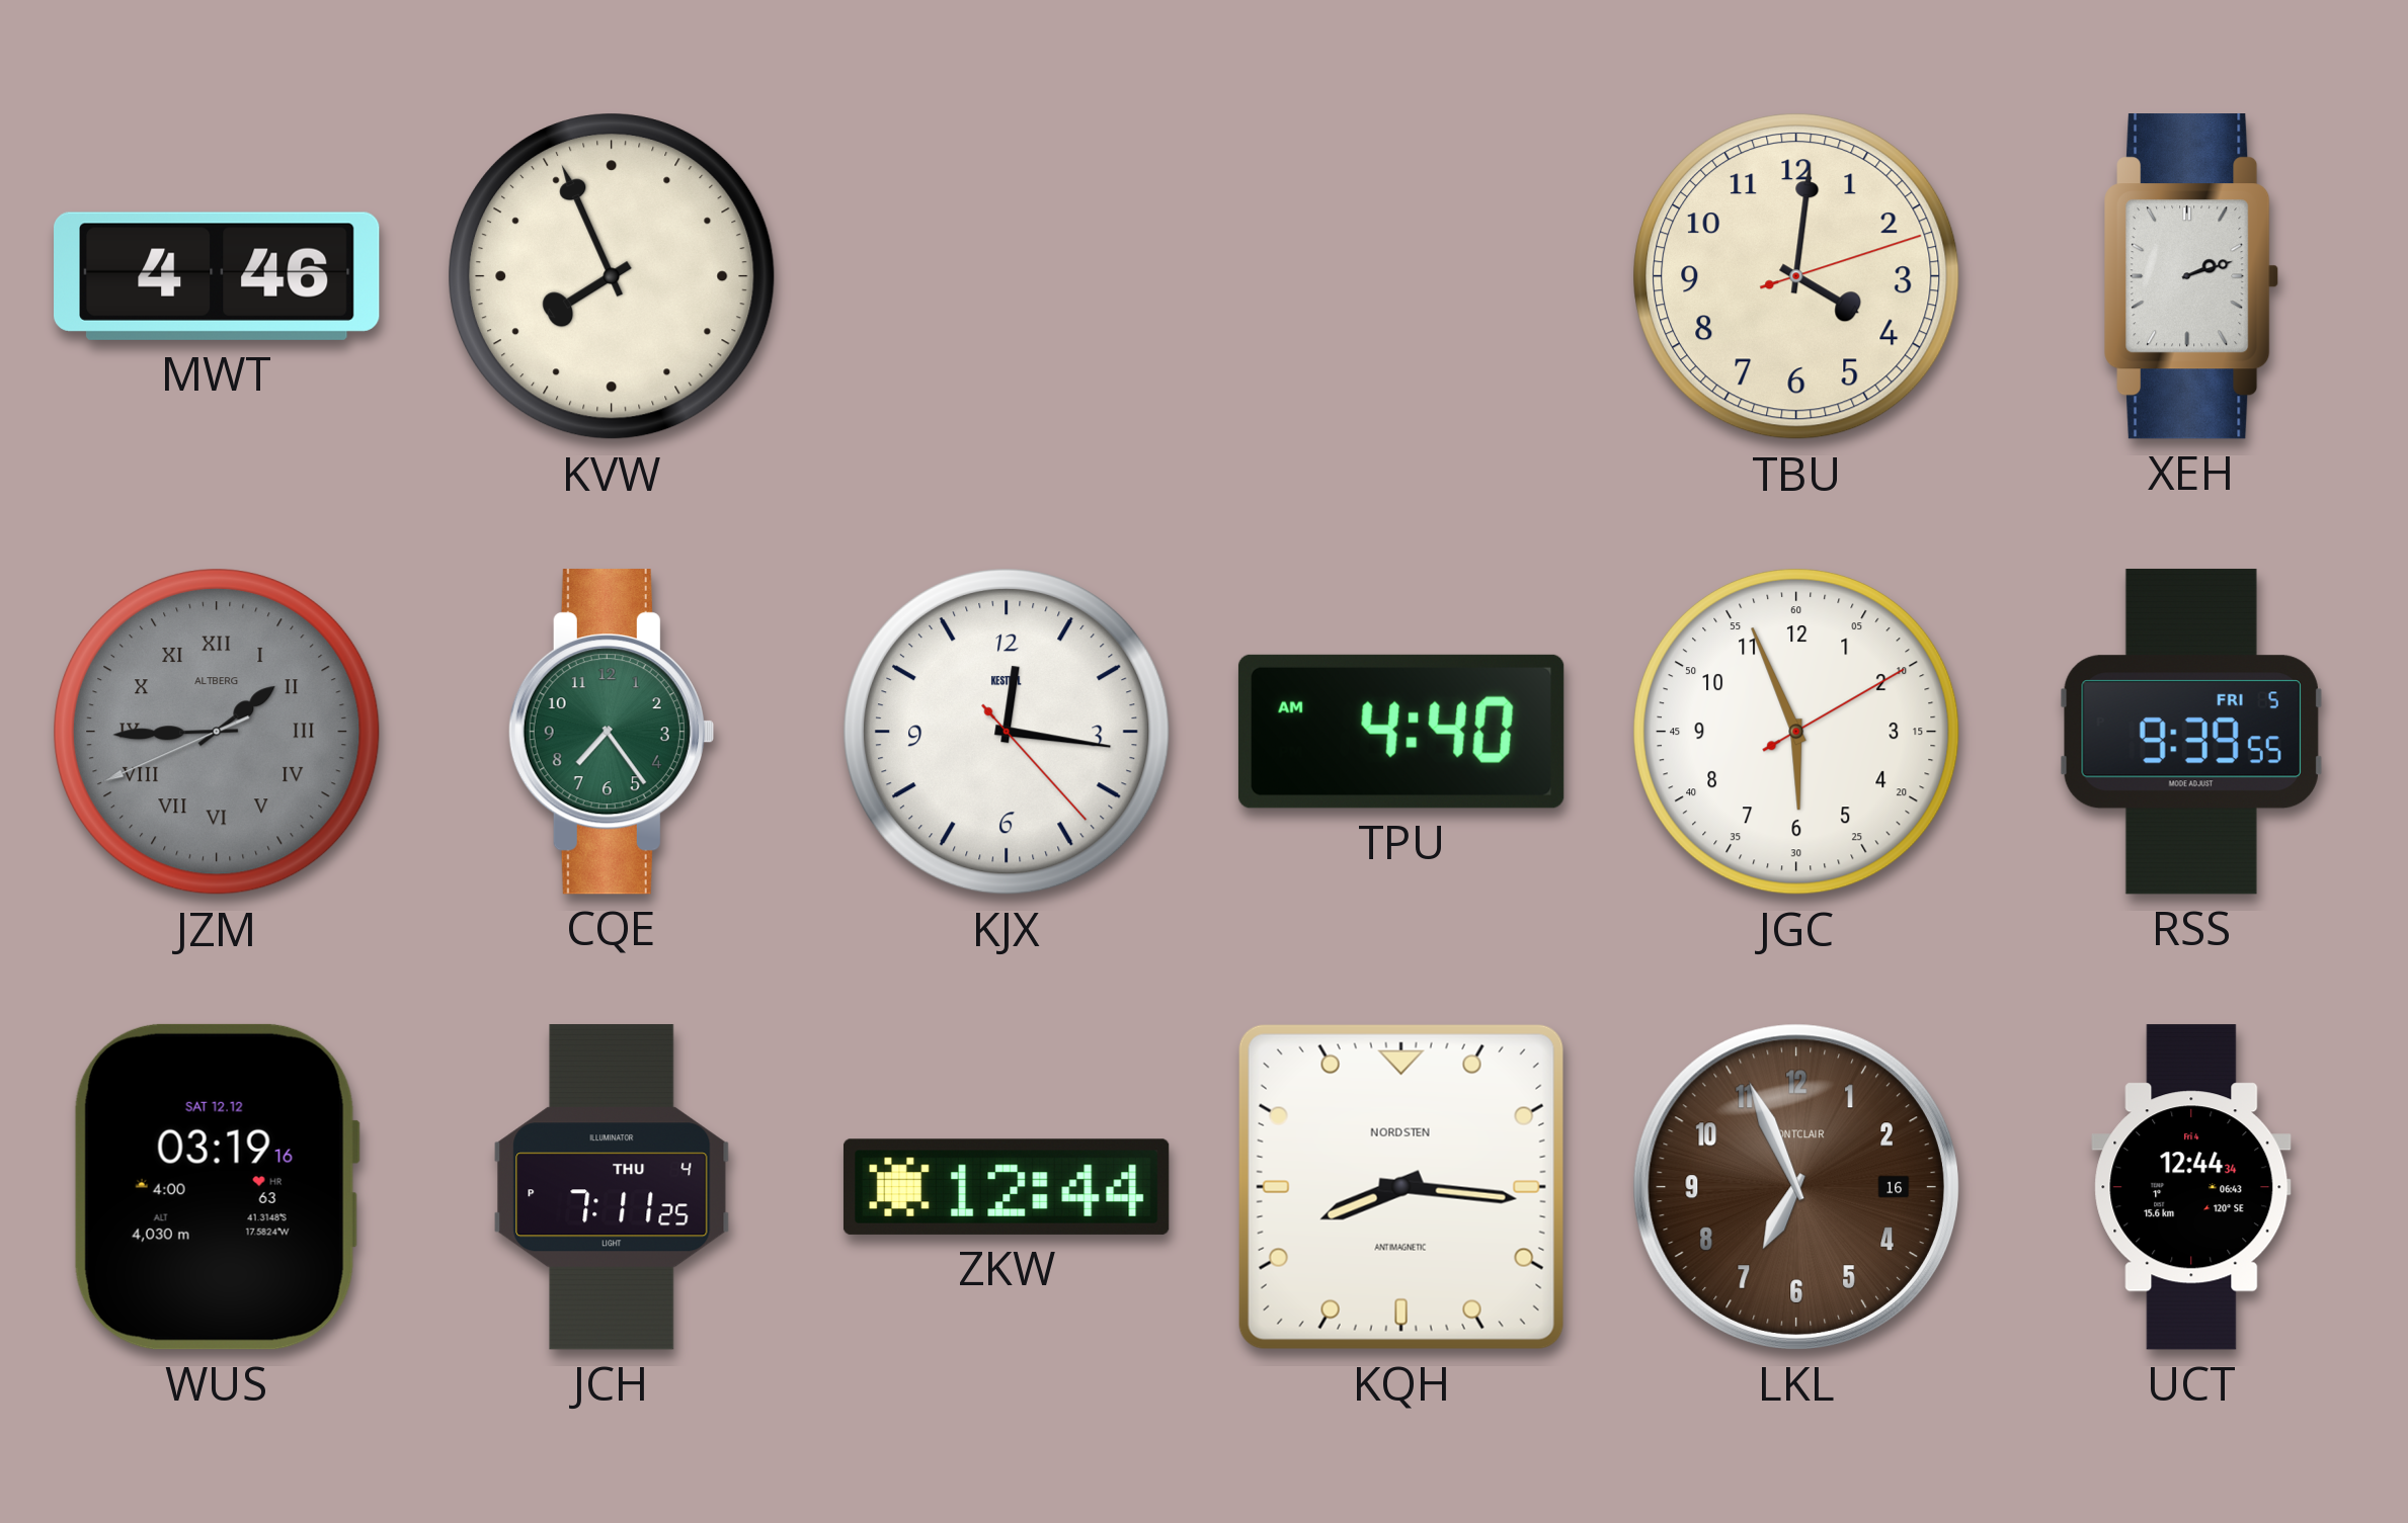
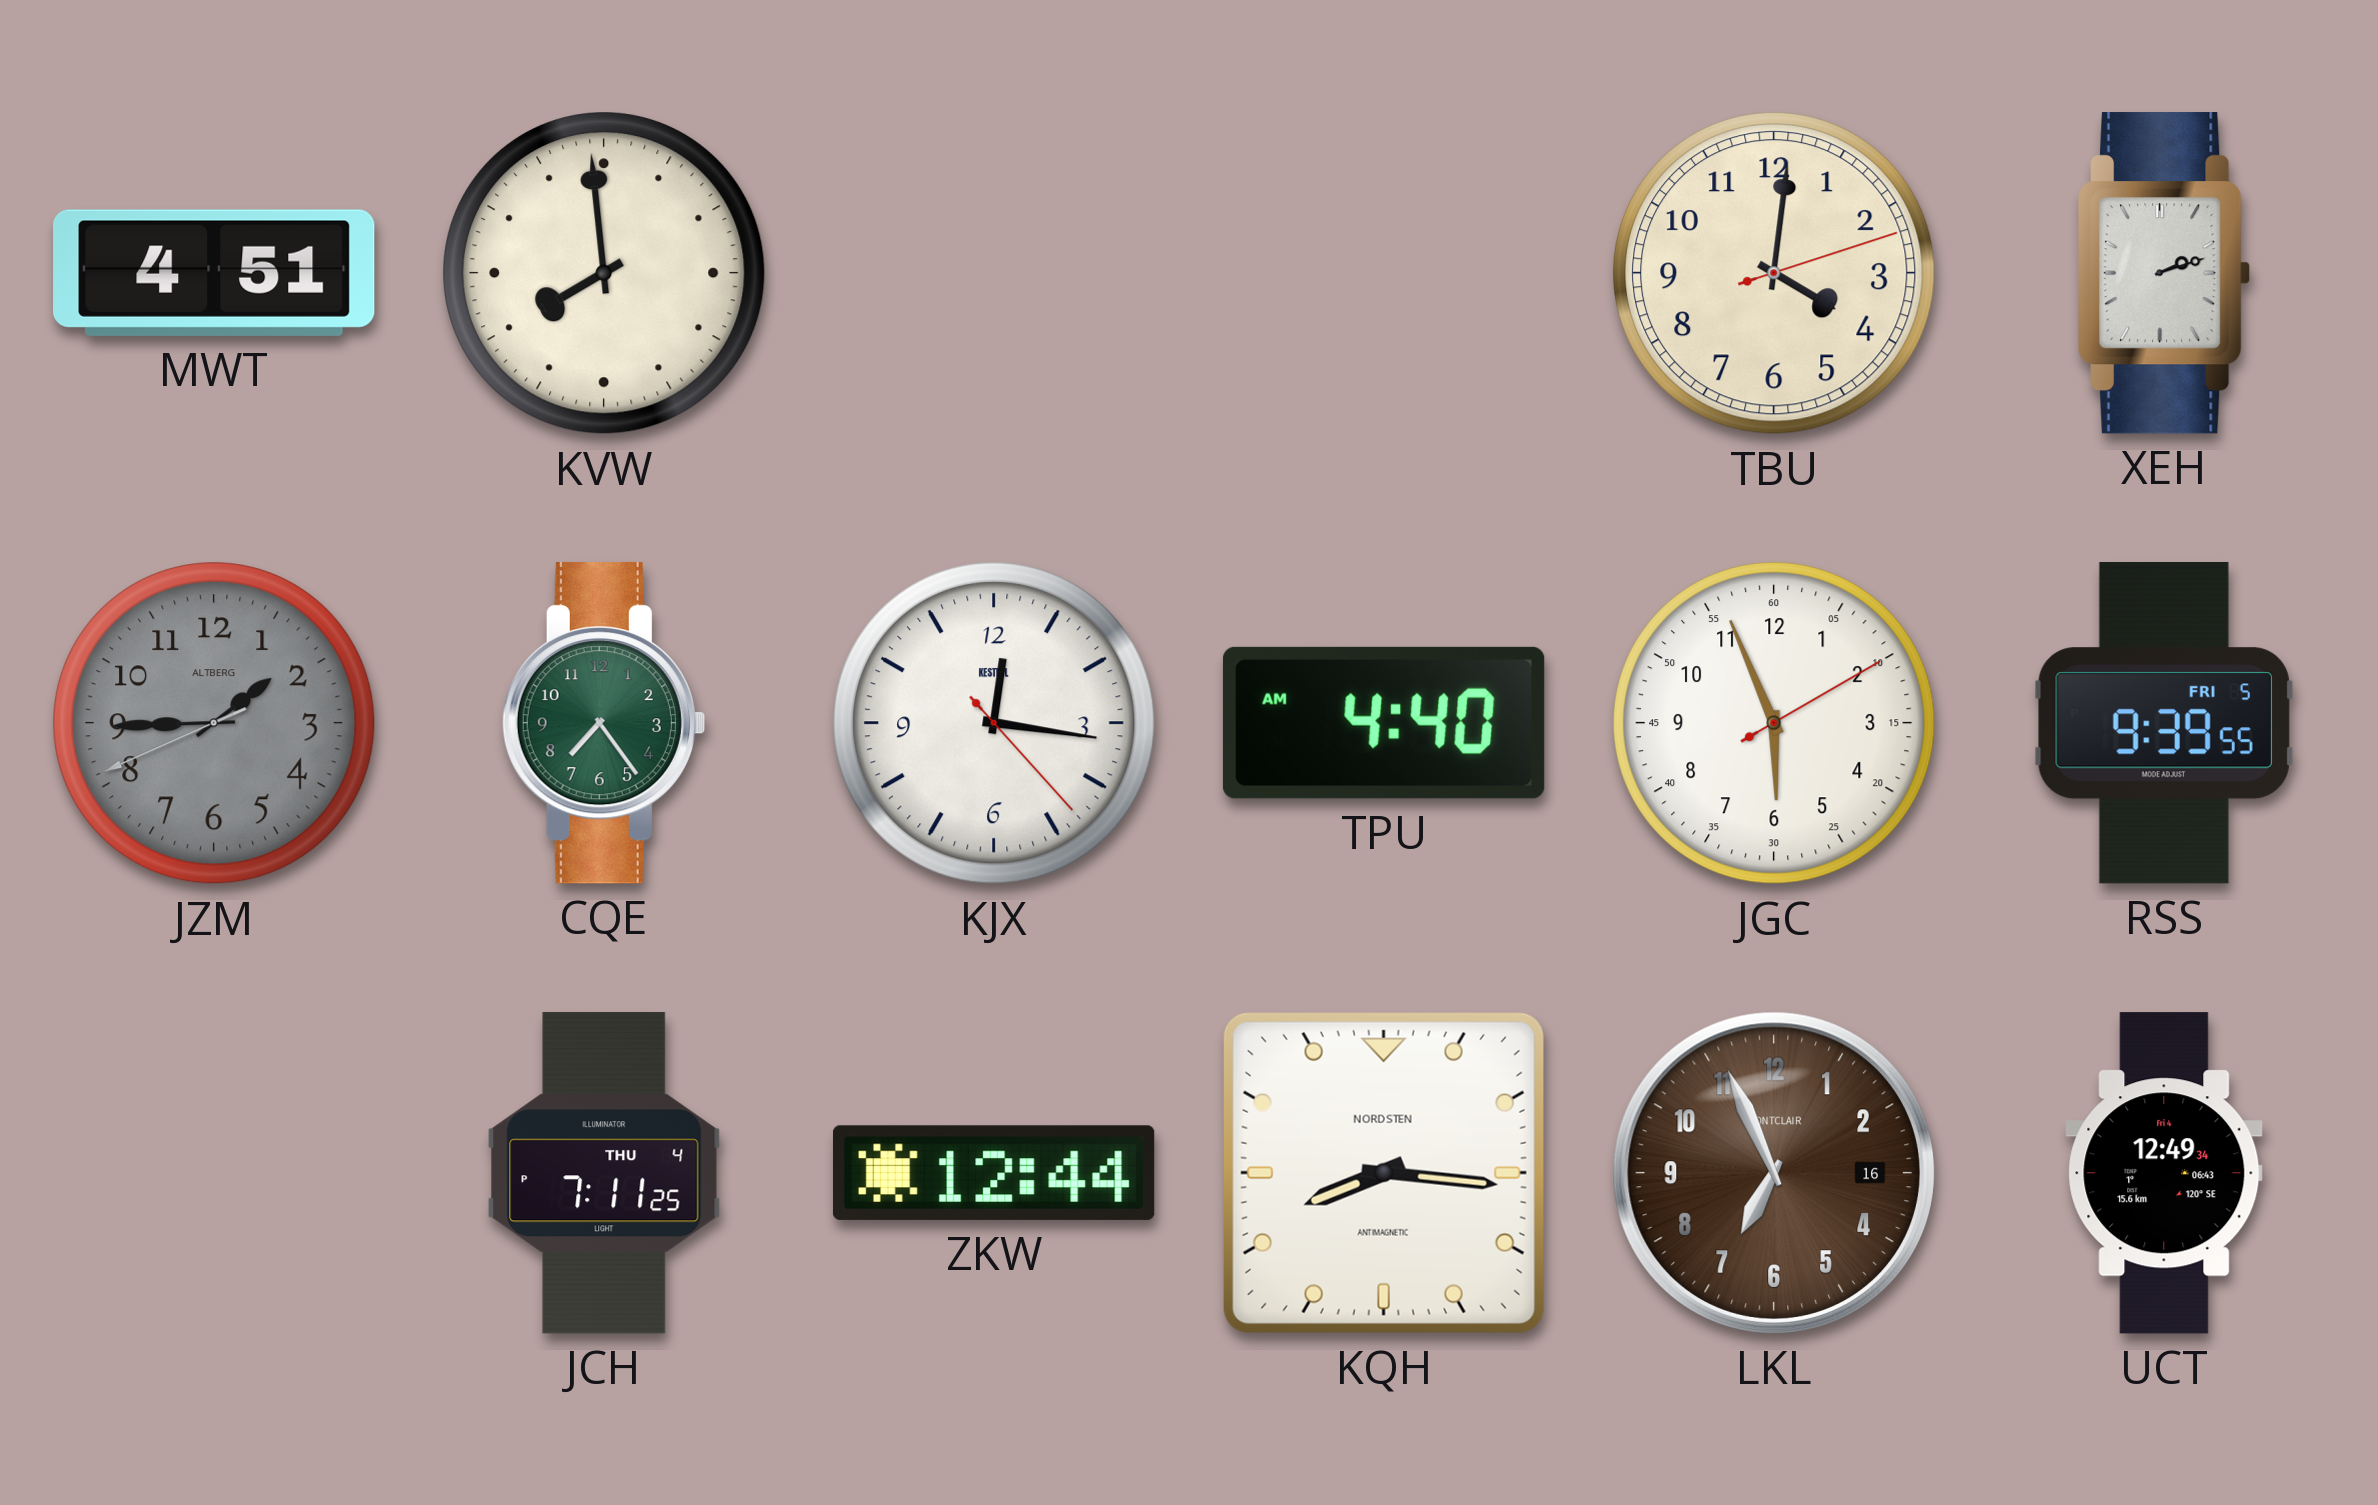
MWT: 4:46 -> 4:51 (214, 273)
KVW: 7:56 -> 7:59 (604, 273)
JZM numerals: Roman -> Arabic (214, 723)
WUS: 03:19 -> none (216, 1187)
UCT: 12:44 -> 12:49 (2164, 1173)
